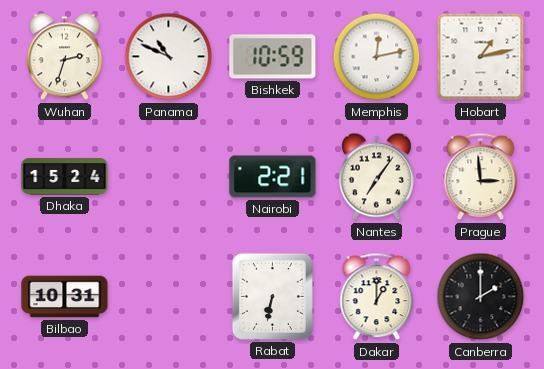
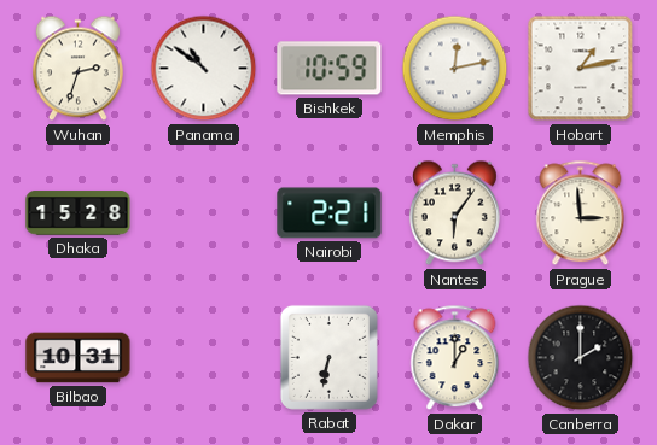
Panama: 10:49 -> 10:51 (204, 69)
Dhaka: 15:24 -> 15:28 (79, 213)
Nantes: 7:06 -> 6:06 (454, 213)
